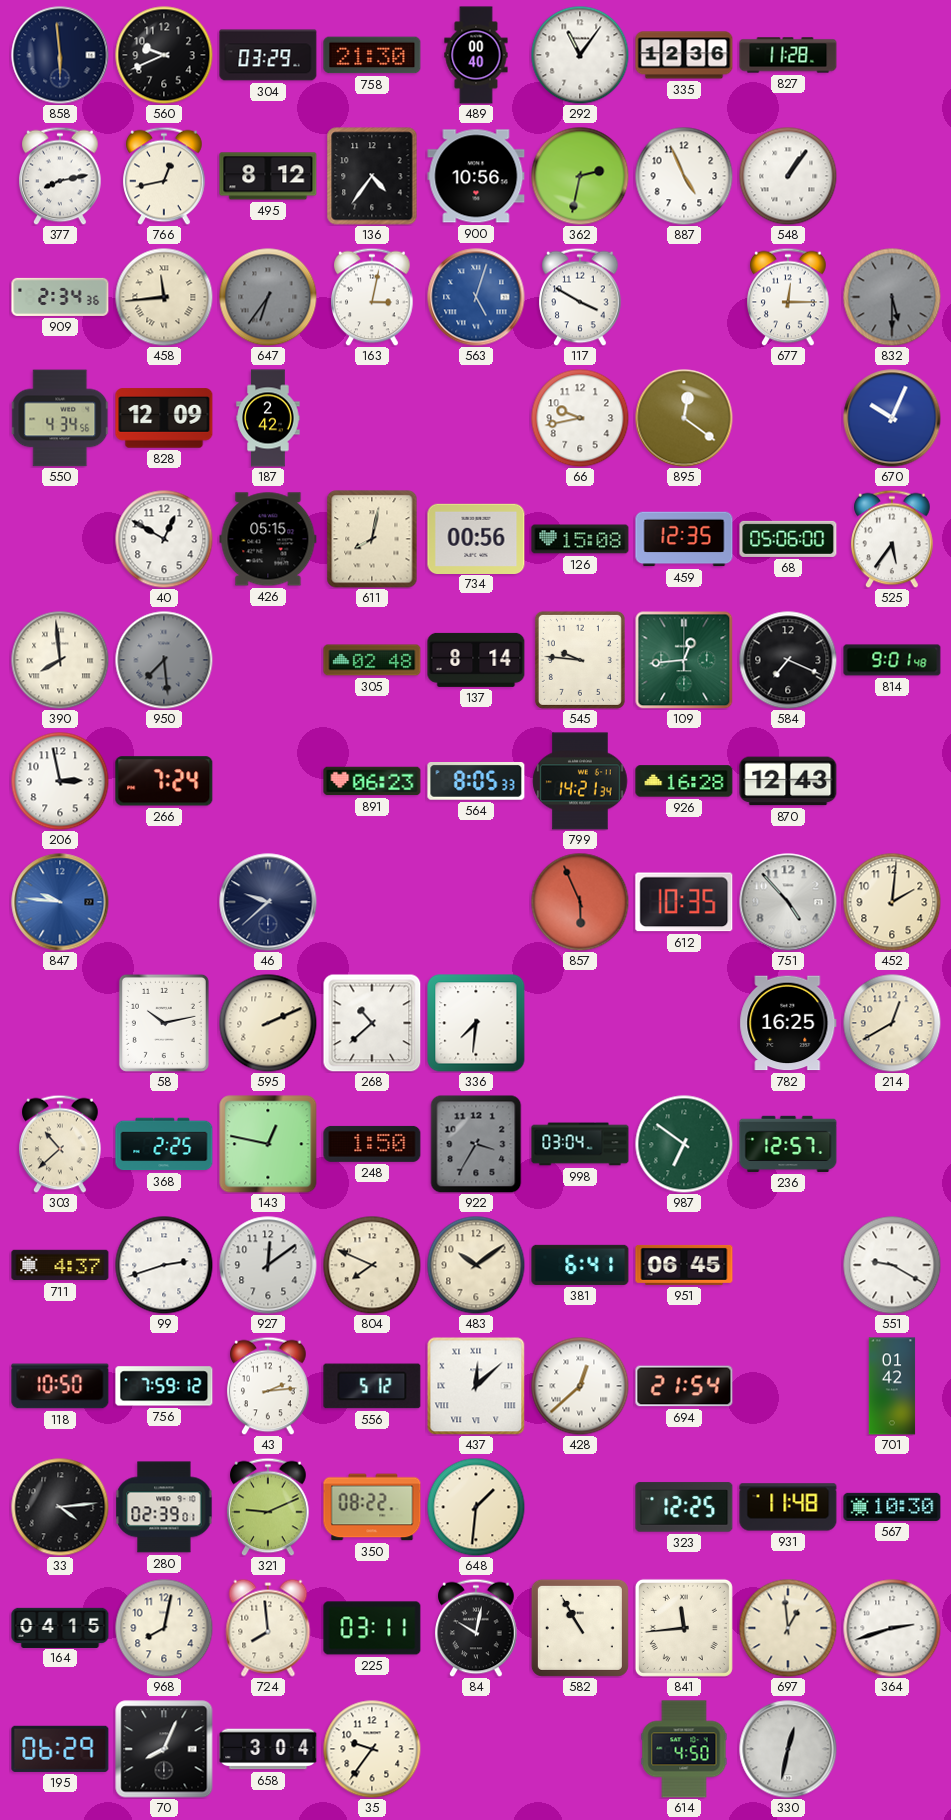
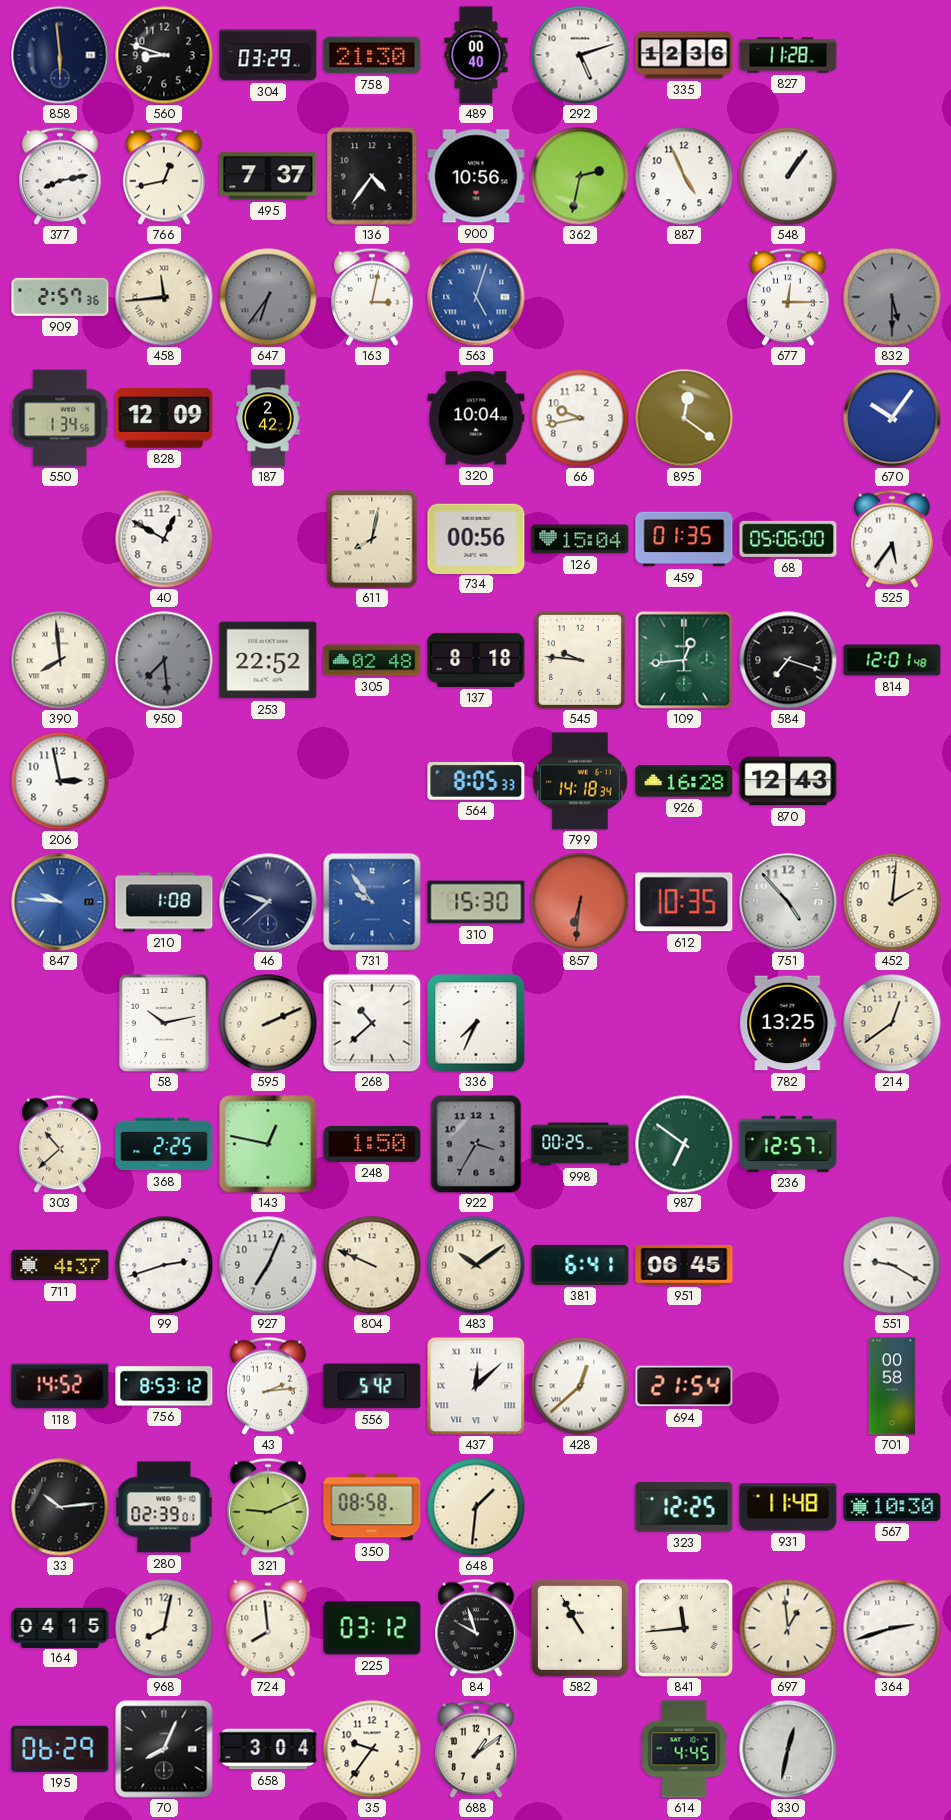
560: 9:41 -> 8:48 (164, 55)
292: 11:06 -> 5:12 (580, 55)
495: 8:12 -> 7:37 (268, 176)
909: 2:34 -> 2:57 (60, 297)
117: 3:50 -> none (580, 297)
550: 4:34 -> 1:34 (60, 418)
320: none -> 10:04 (476, 418)
670: 10:04 -> 10:06 (892, 418)
426: 05:15 -> none (268, 539)
126: 15:08 -> 15:04 (580, 539)
459: 12:35 -> 01:35 (684, 539)
253: none -> 22:52 (268, 660)
137: 8:14 -> 8:18 (476, 660)
584: 7:19 -> 7:18 (788, 660)
814: 9:01 -> 12:01 (892, 660)
266: 7:24 -> none (164, 781)
891: 06:23 -> none (372, 781)
799: 14:21 -> 14:18 (580, 781)
210: none -> 1:08 (164, 902)
731: none -> 9:54 (372, 902)
310: none -> 15:30 (476, 902)
857: 5:56 -> 6:31 (580, 902)
336: 7:31 -> 7:34 (476, 1023)
782: 16:25 -> 13:25 (788, 1023)
214: 12:40 -> 12:39 (892, 1023)
998: 03:04 -> 00:25 (580, 1144)
927: 12:09 -> 7:04 (268, 1265)
804: 7:49 -> 9:49 (372, 1265)
118: 10:50 -> 14:52 (60, 1386)
756: 7:59 -> 8:53 (164, 1386)
556: 5:12 -> 5:42 (372, 1386)
701: 01:42 -> 00:58 (892, 1386)
33: 4:14 -> 10:14 (60, 1507)
350: 08:22 -> 08:58 (372, 1507)
225: 03:11 -> 03:12 (372, 1628)
84: 10:02 -> 9:57 (476, 1628)
688: none -> 1:09 (476, 1749)
614: 4:50 -> 4:45 (684, 1749)
